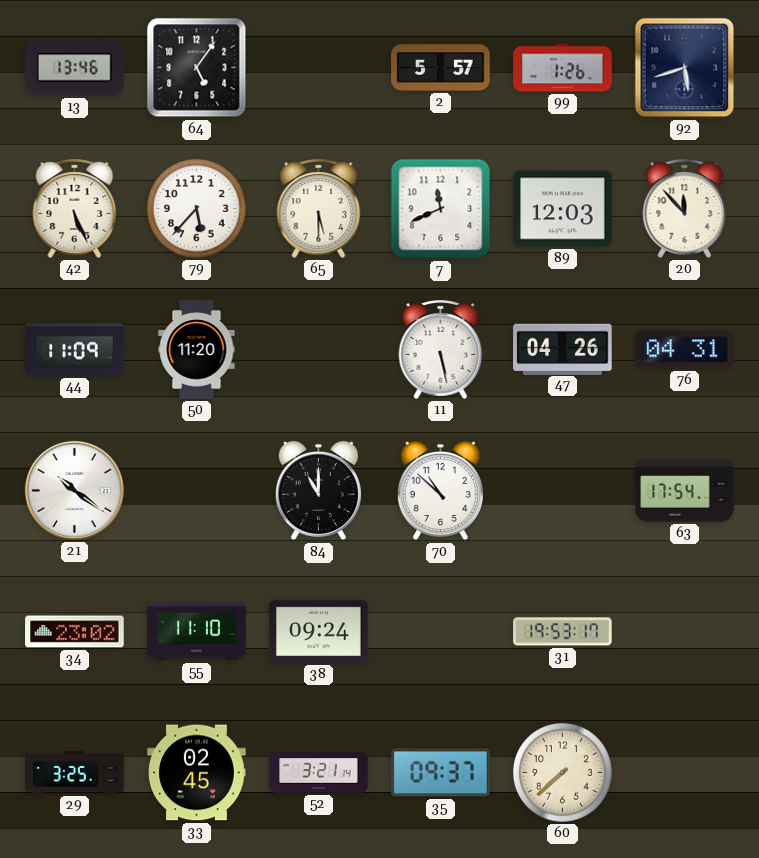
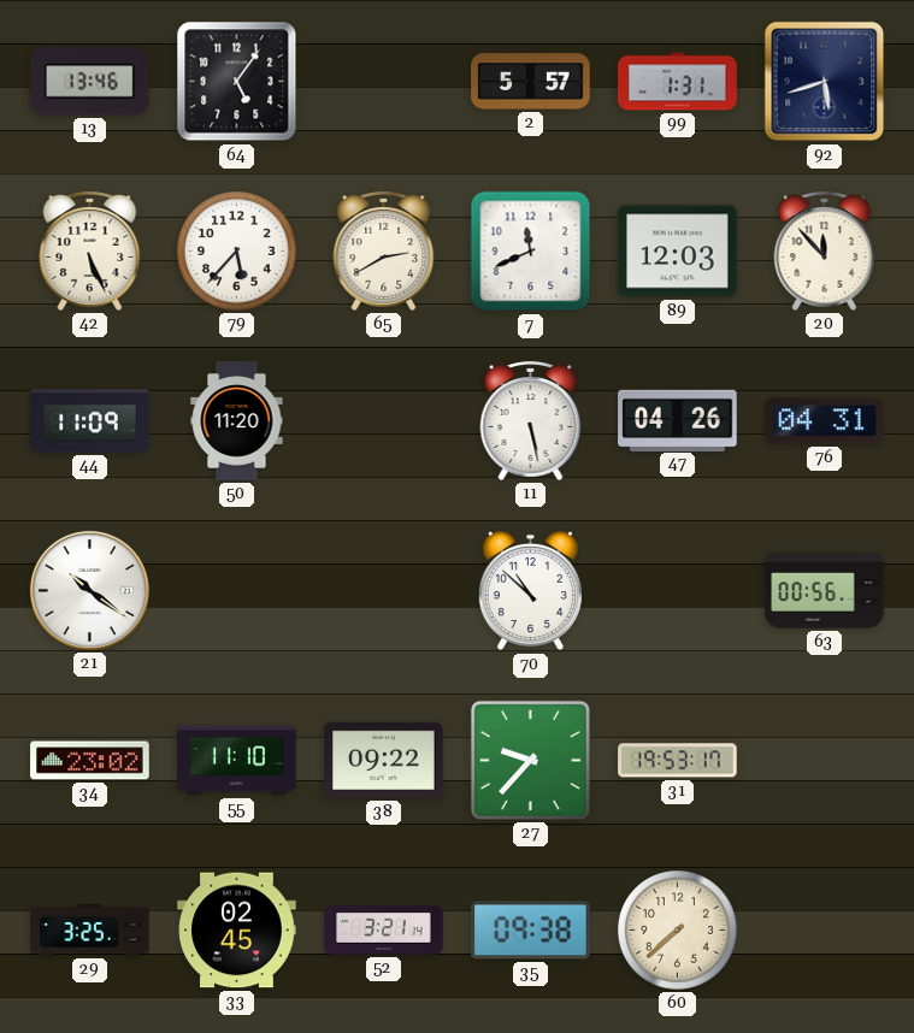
99: 1:26 -> 1:31 (678, 82)
65: 5:30 -> 2:40 (384, 250)
84: 11:00 -> none (318, 491)
63: 17:54 -> 00:56 (825, 591)
38: 09:24 -> 09:22 (384, 760)
27: none -> 9:37 (530, 760)
35: 09:37 -> 09:38 (531, 931)
